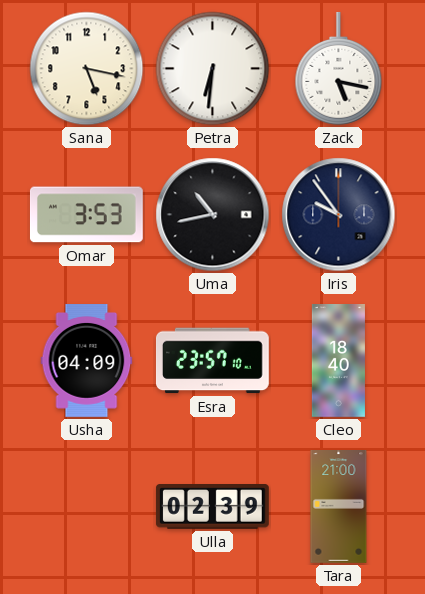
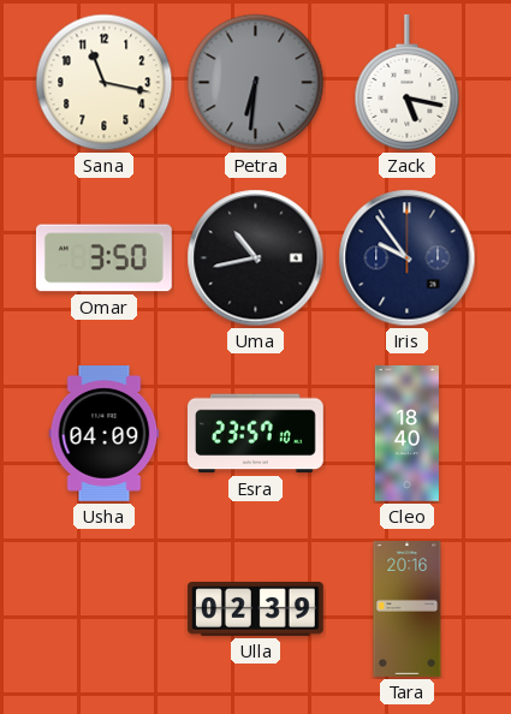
Sana: 5:17 -> 11:17 (105, 83)
Petra dial: white -> grey (256, 83)
Omar: 3:53 -> 3:50 (103, 258)
Tara: 21:00 -> 20:16 (408, 609)
